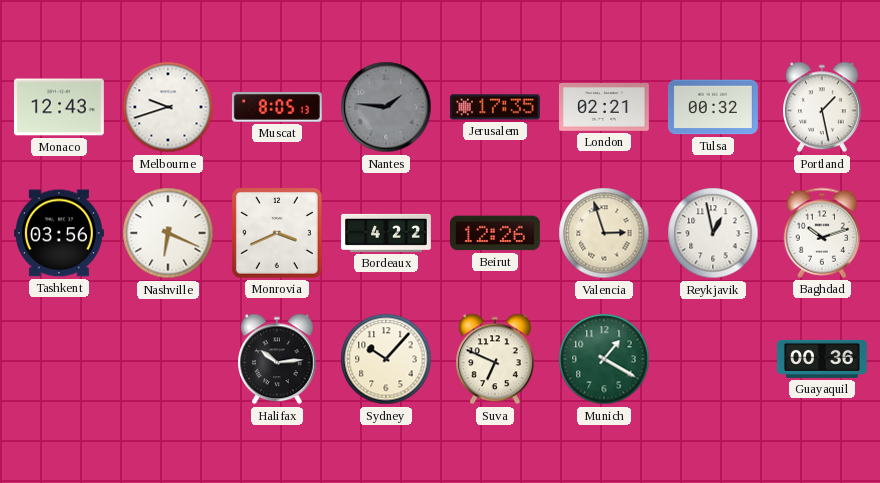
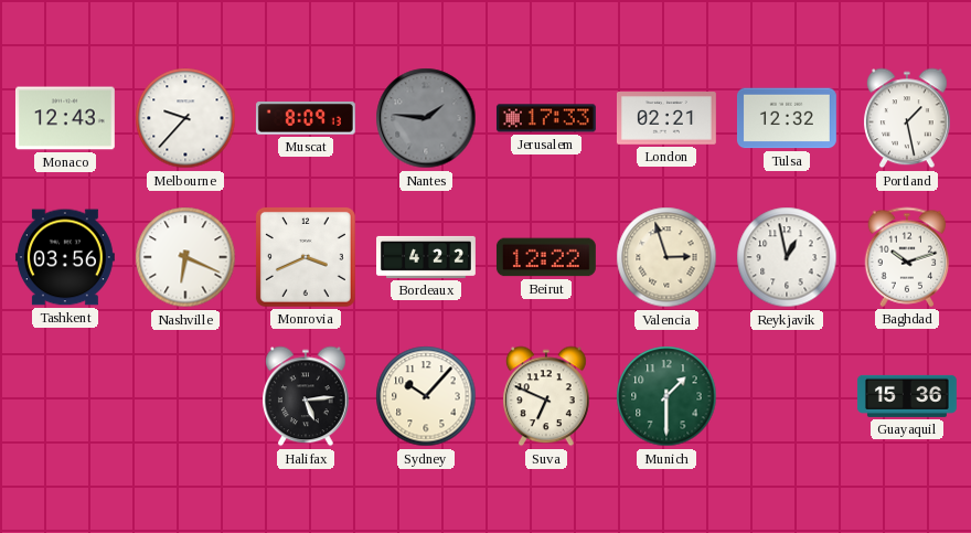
Melbourne: 9:42 -> 9:37 (185, 118)
Muscat: 8:05 -> 8:09 (306, 118)
Jerusalem: 17:35 -> 17:33 (546, 118)
Tulsa: 00:32 -> 12:32 (787, 118)
Beirut: 12:26 -> 12:22 (546, 257)
Halifax: 10:14 -> 5:14 (307, 396)
Munich: 1:20 -> 1:30 (666, 396)
Guayaquil: 00:36 -> 15:36 (907, 396)
